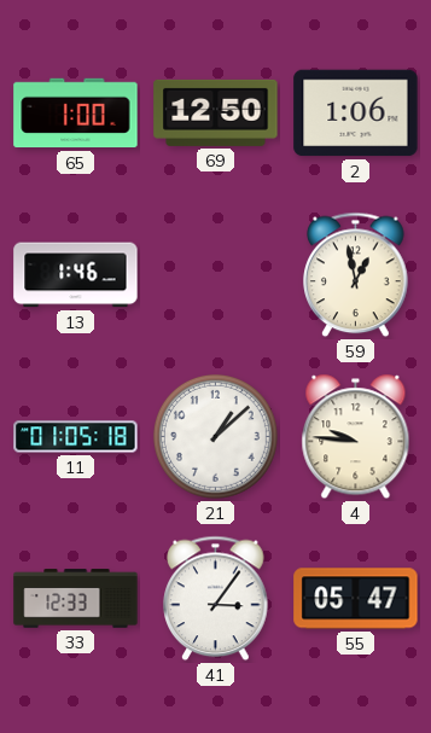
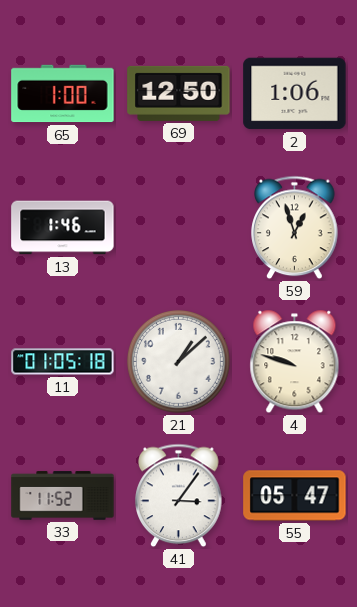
59: 12:58 -> 12:57 (295, 228)
4: 9:46 -> 9:48 (295, 362)
33: 12:33 -> 11:52 (63, 496)
